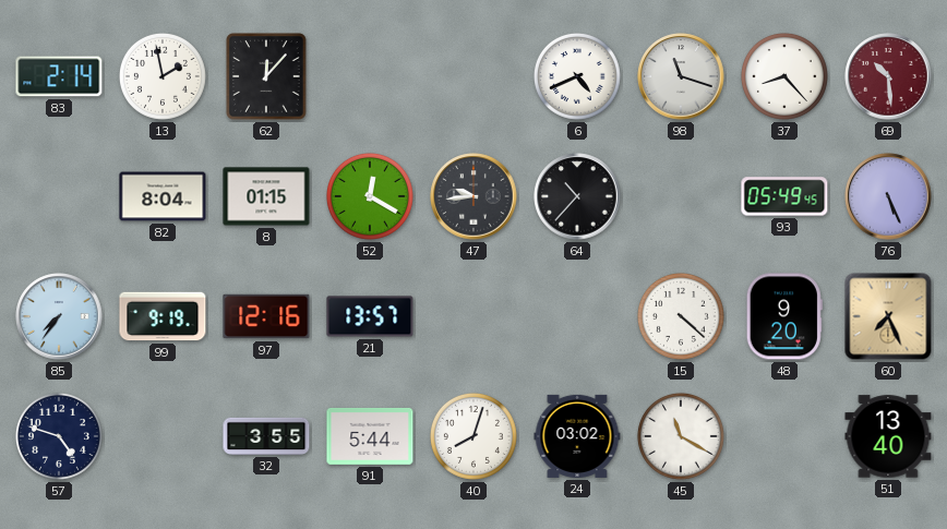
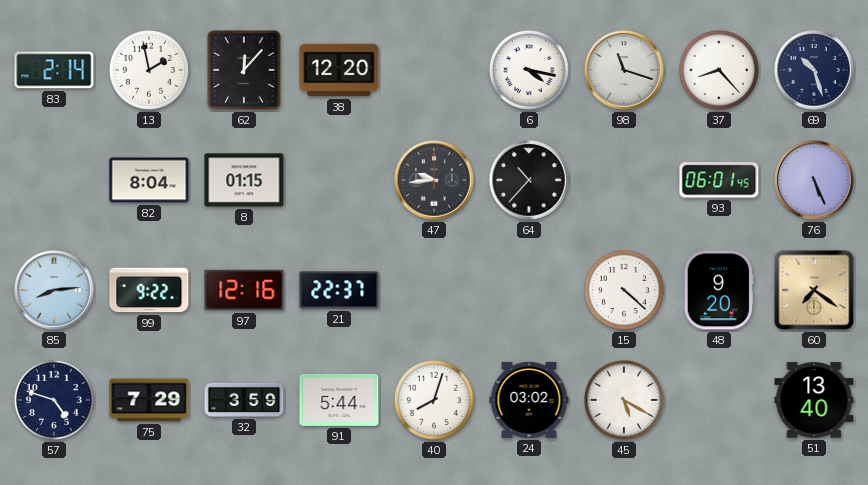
38: none -> 12:20 (339, 70)
6: 4:41 -> 4:17 (529, 70)
69: 10:29 -> 10:27 (814, 70)
69 dial: burgundy -> navy (814, 70)
52: 12:20 -> none (370, 196)
93: 05:49 -> 06:01 (719, 180)
85: 7:36 -> 8:14 (54, 290)
99: 9:19 -> 9:22 (149, 290)
21: 13:57 -> 22:37 (339, 290)
60: 7:26 -> 7:21 (814, 290)
75: none -> 7:29 (149, 400)
32: 3:55 -> 3:59 (244, 400)
45: 11:20 -> 5:20 (624, 400)
